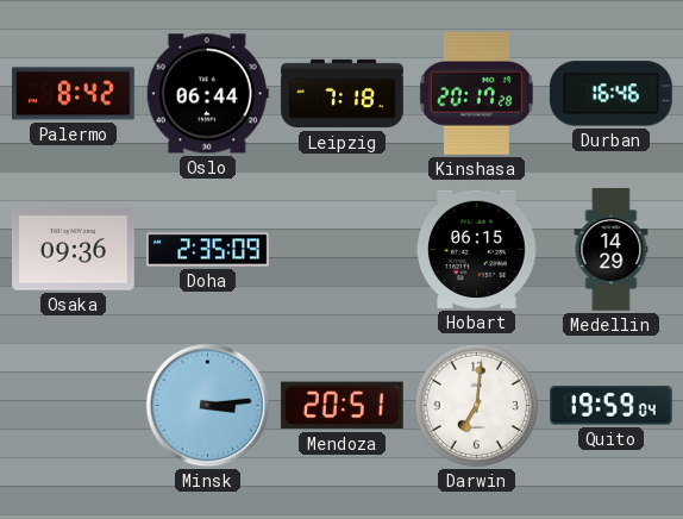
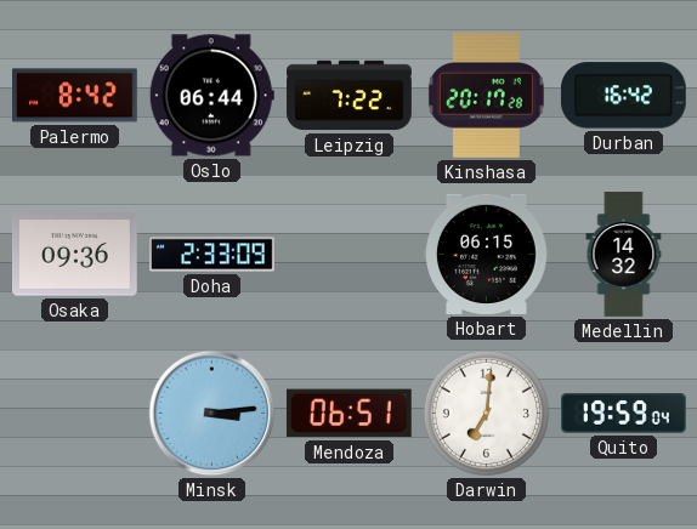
Leipzig: 7:18 -> 7:22 (350, 96)
Durban: 16:46 -> 16:42 (624, 96)
Doha: 2:35 -> 2:33 (212, 255)
Medellin: 14:29 -> 14:32 (624, 255)
Mendoza: 20:51 -> 06:51 (348, 414)
